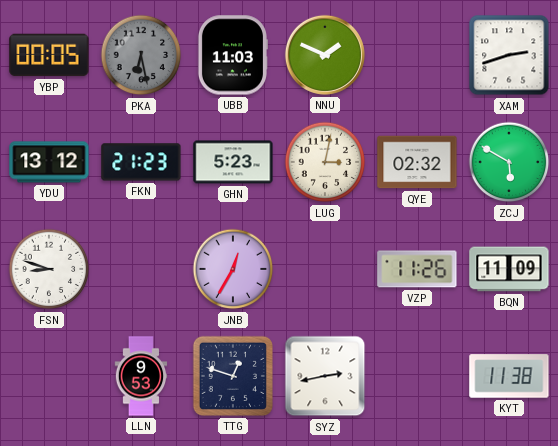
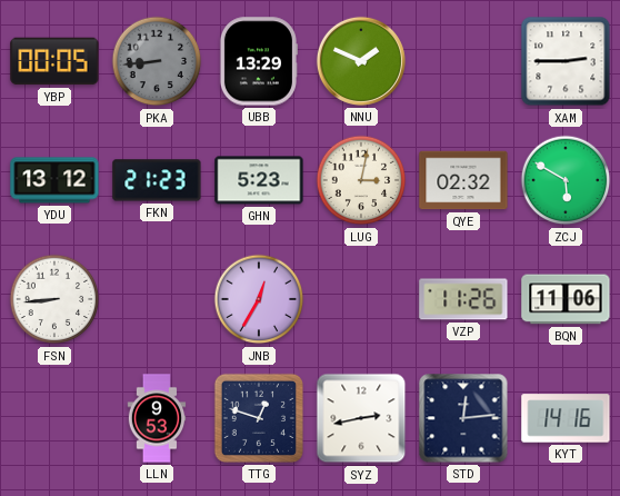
PKA: 6:28 -> 8:44 (157, 61)
UBB: 11:03 -> 13:29 (258, 61)
XAM: 2:42 -> 2:45 (566, 61)
FSN: 8:48 -> 8:44 (54, 299)
BQN: 11:09 -> 11:06 (566, 299)
STD: none -> 12:14 (463, 418)
KYT: 11:38 -> 14:16 (566, 418)
